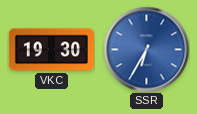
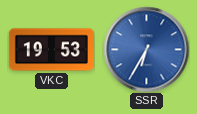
VKC: 19:30 -> 19:53 (51, 50)
